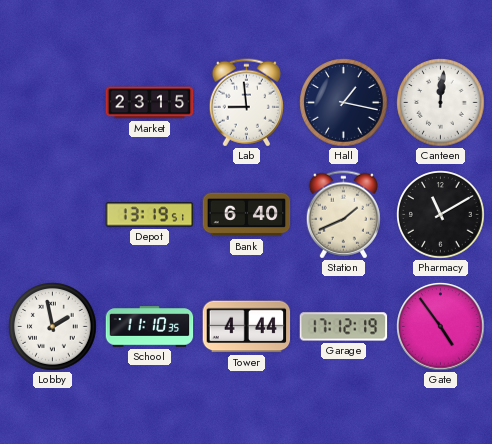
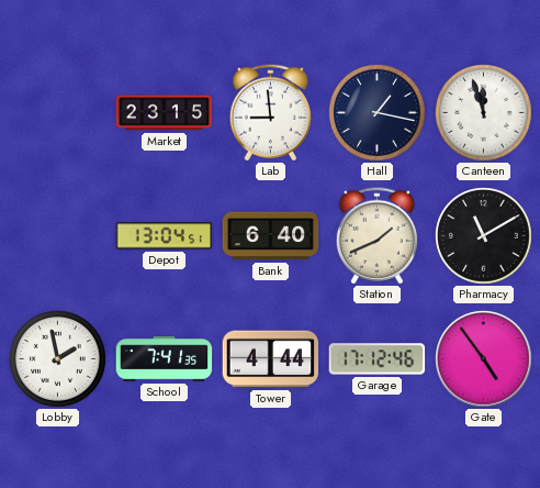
Canteen: 12:01 -> 11:57 (484, 113)
Depot: 13:19 -> 13:04 (165, 236)
School: 11:10 -> 7:41 (165, 359)
Garage: 17:12:19 -> 17:12:46 (378, 359)
